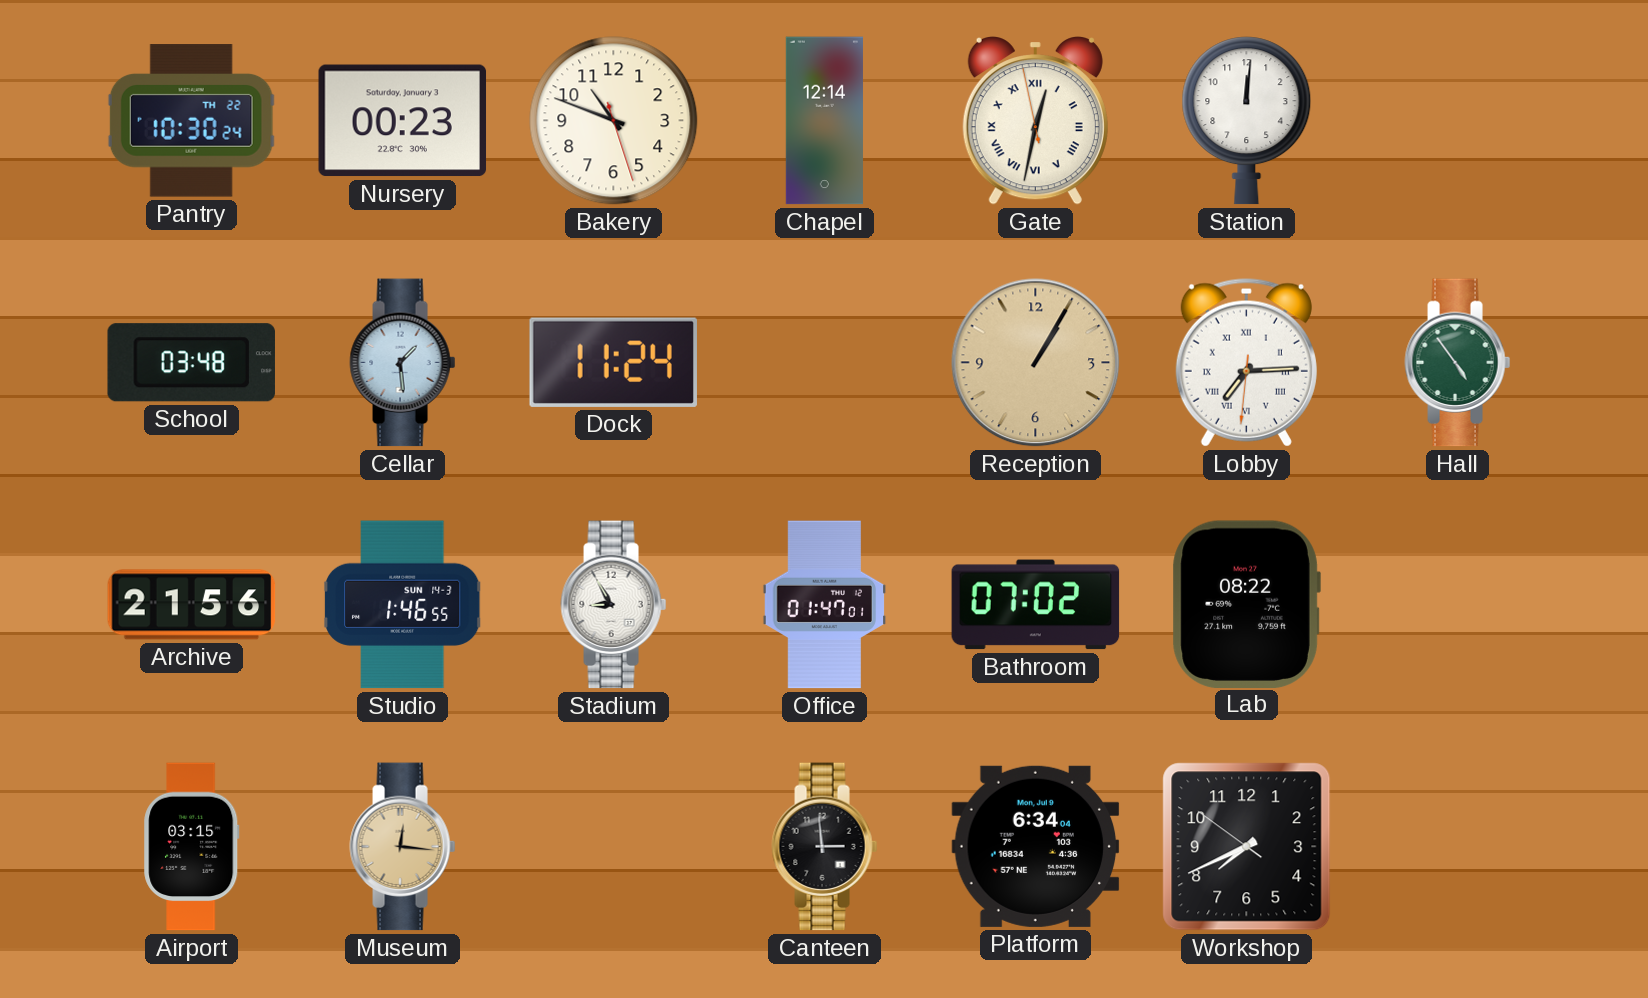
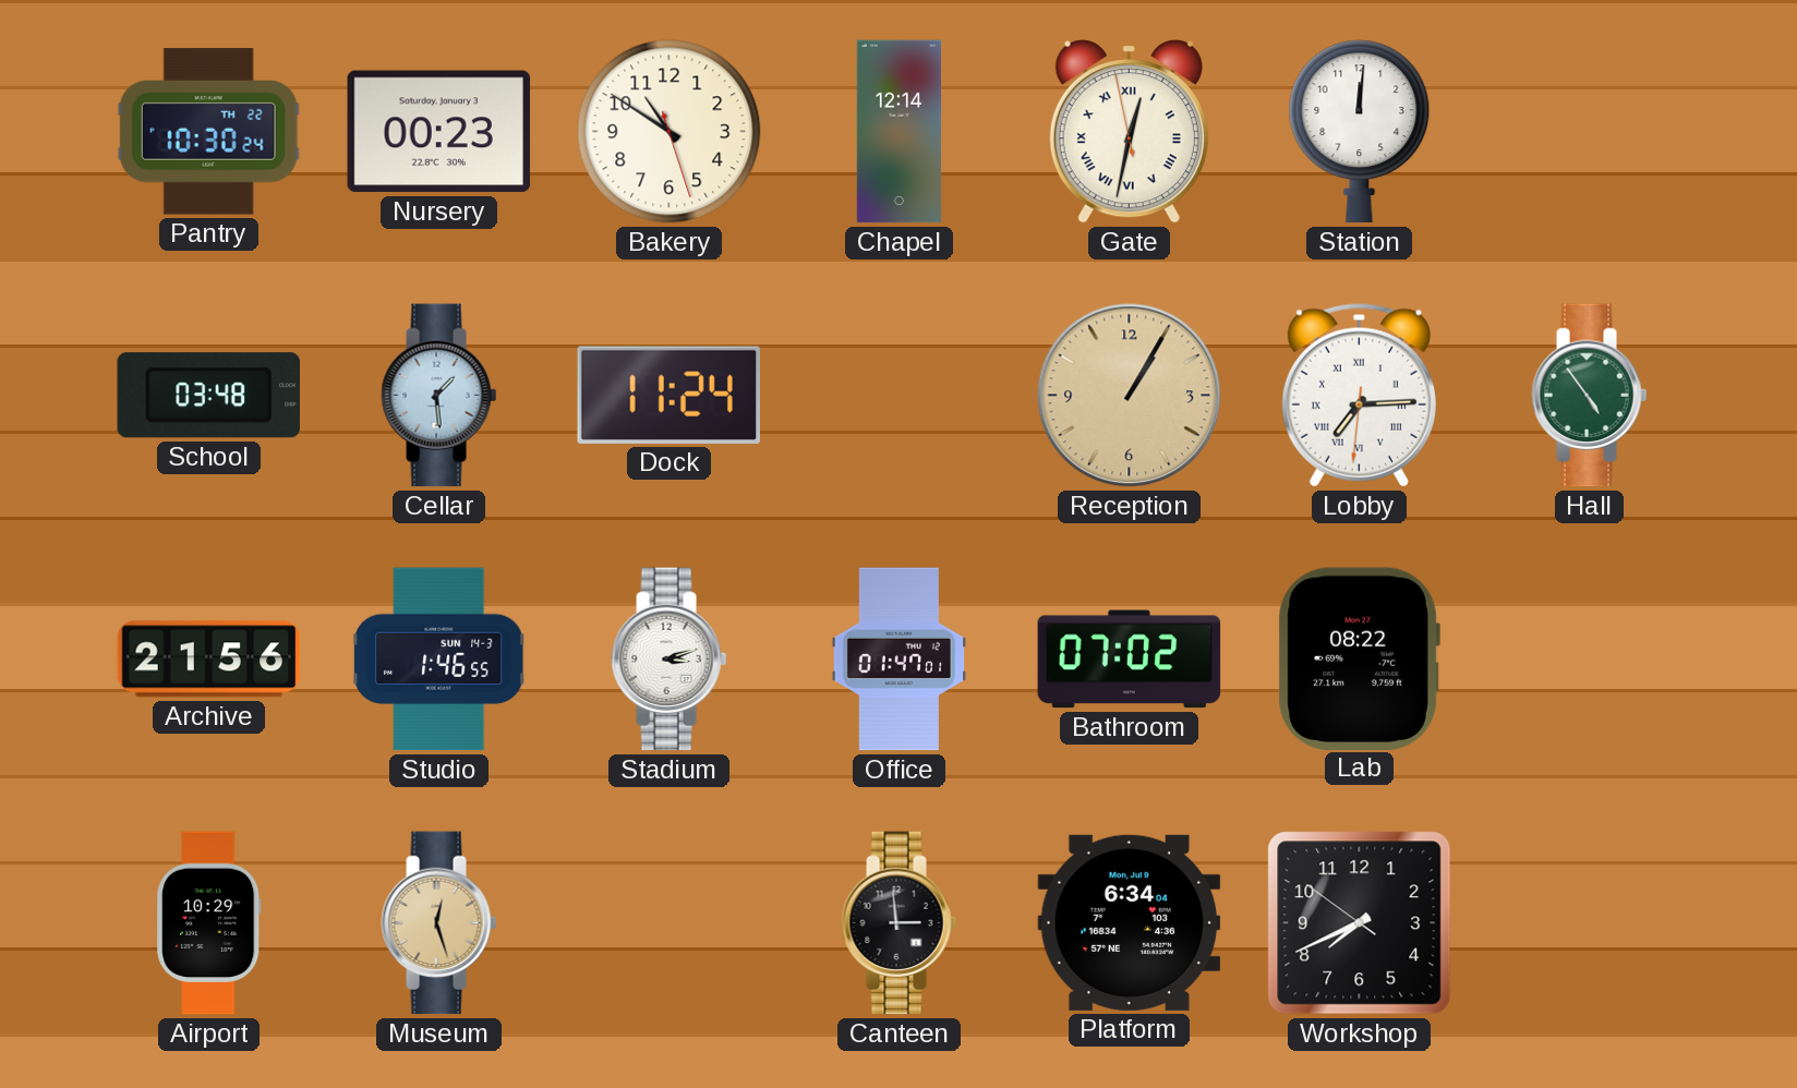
Bakery: 10:48 -> 10:50 (670, 132)
Stadium: 8:55 -> 3:12 (670, 660)
Airport: 03:15 -> 10:29 (209, 923)
Museum: 12:16 -> 12:27 (439, 923)
